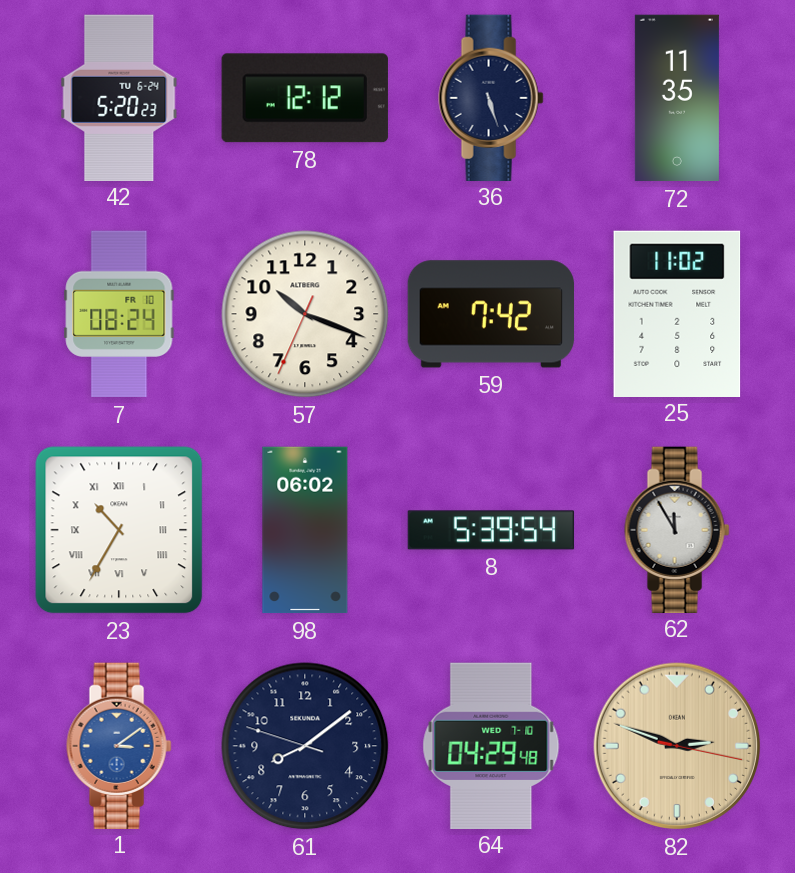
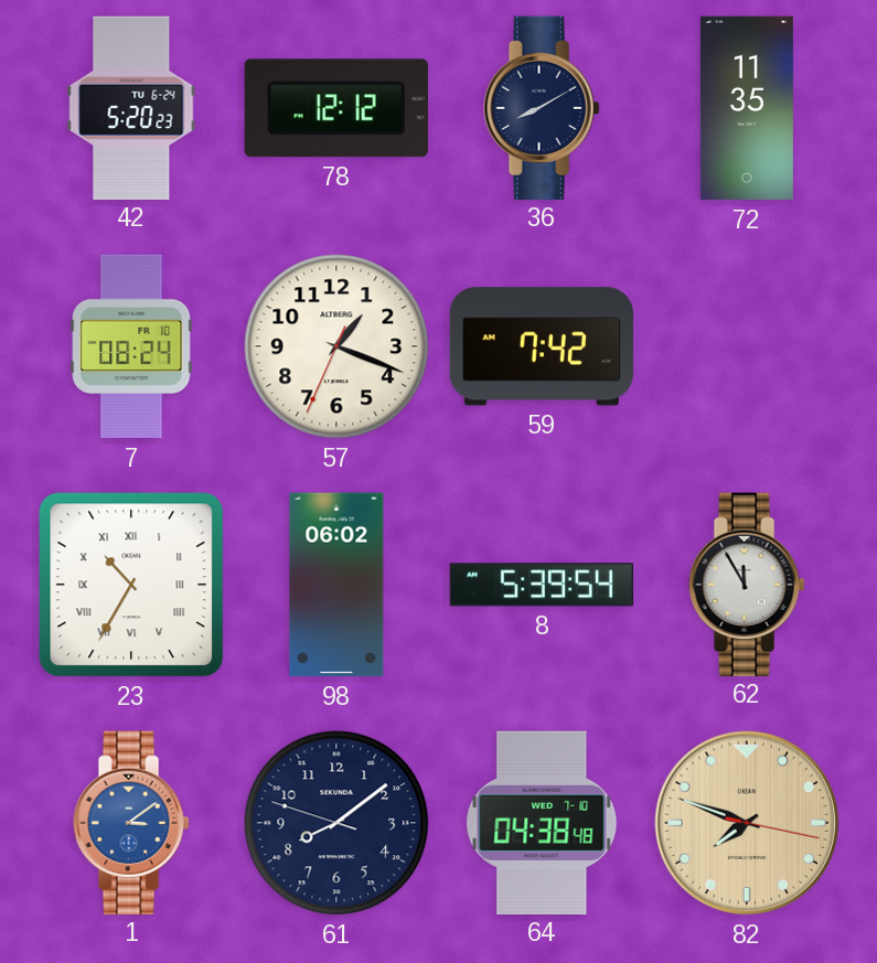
36: 5:27 -> 8:10 (542, 107)
57: 10:18 -> 1:18 (336, 346)
25: 11:02 -> none (677, 313)
64: 04:29 -> 04:38 (542, 822)
82: 2:48 -> 7:48 (747, 823)
